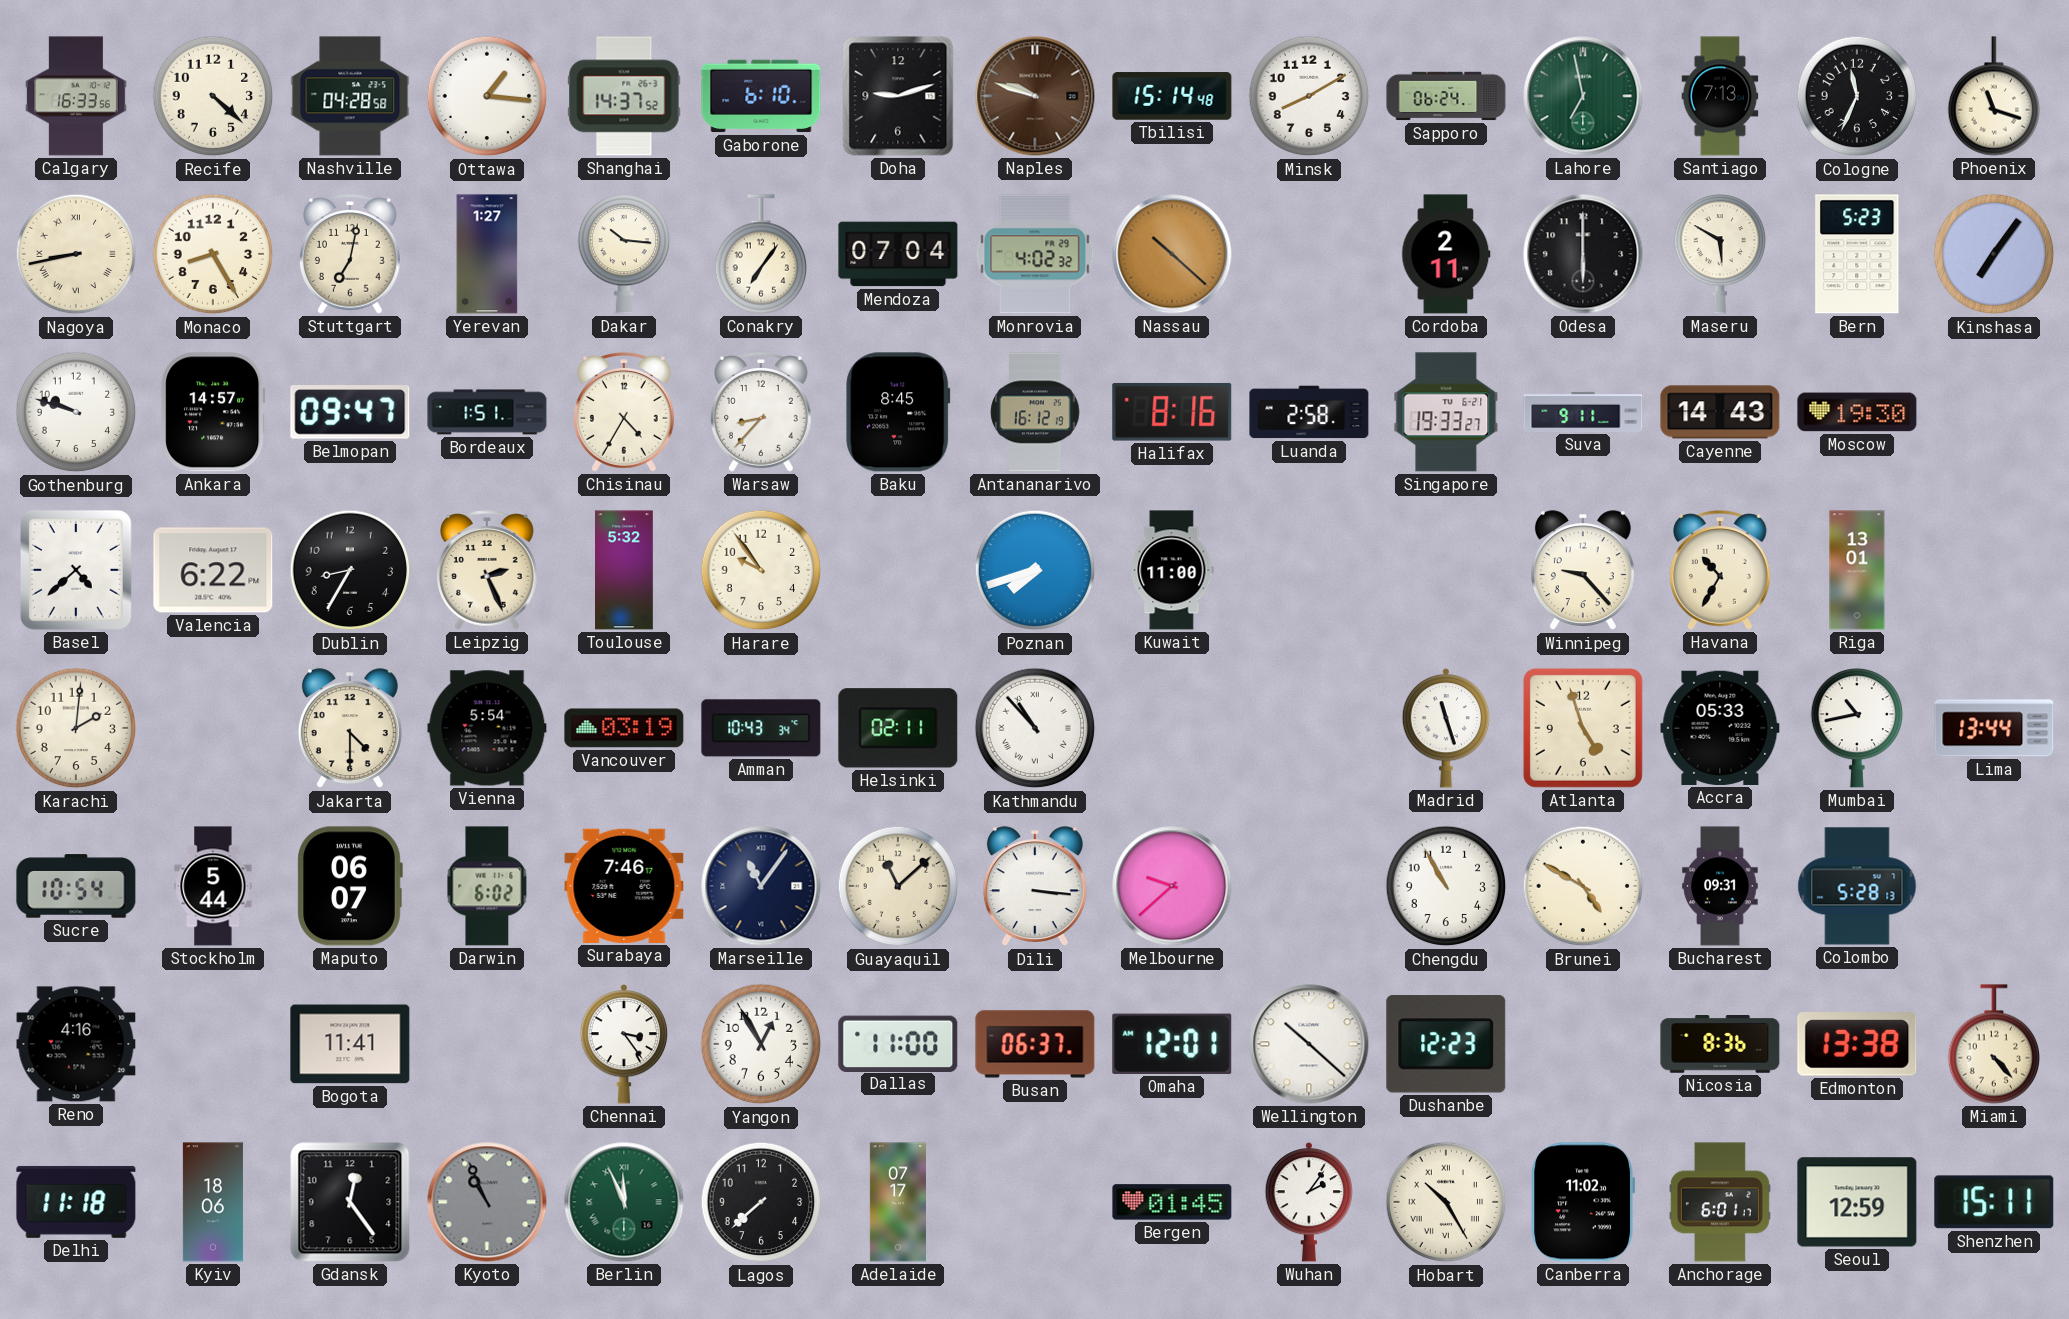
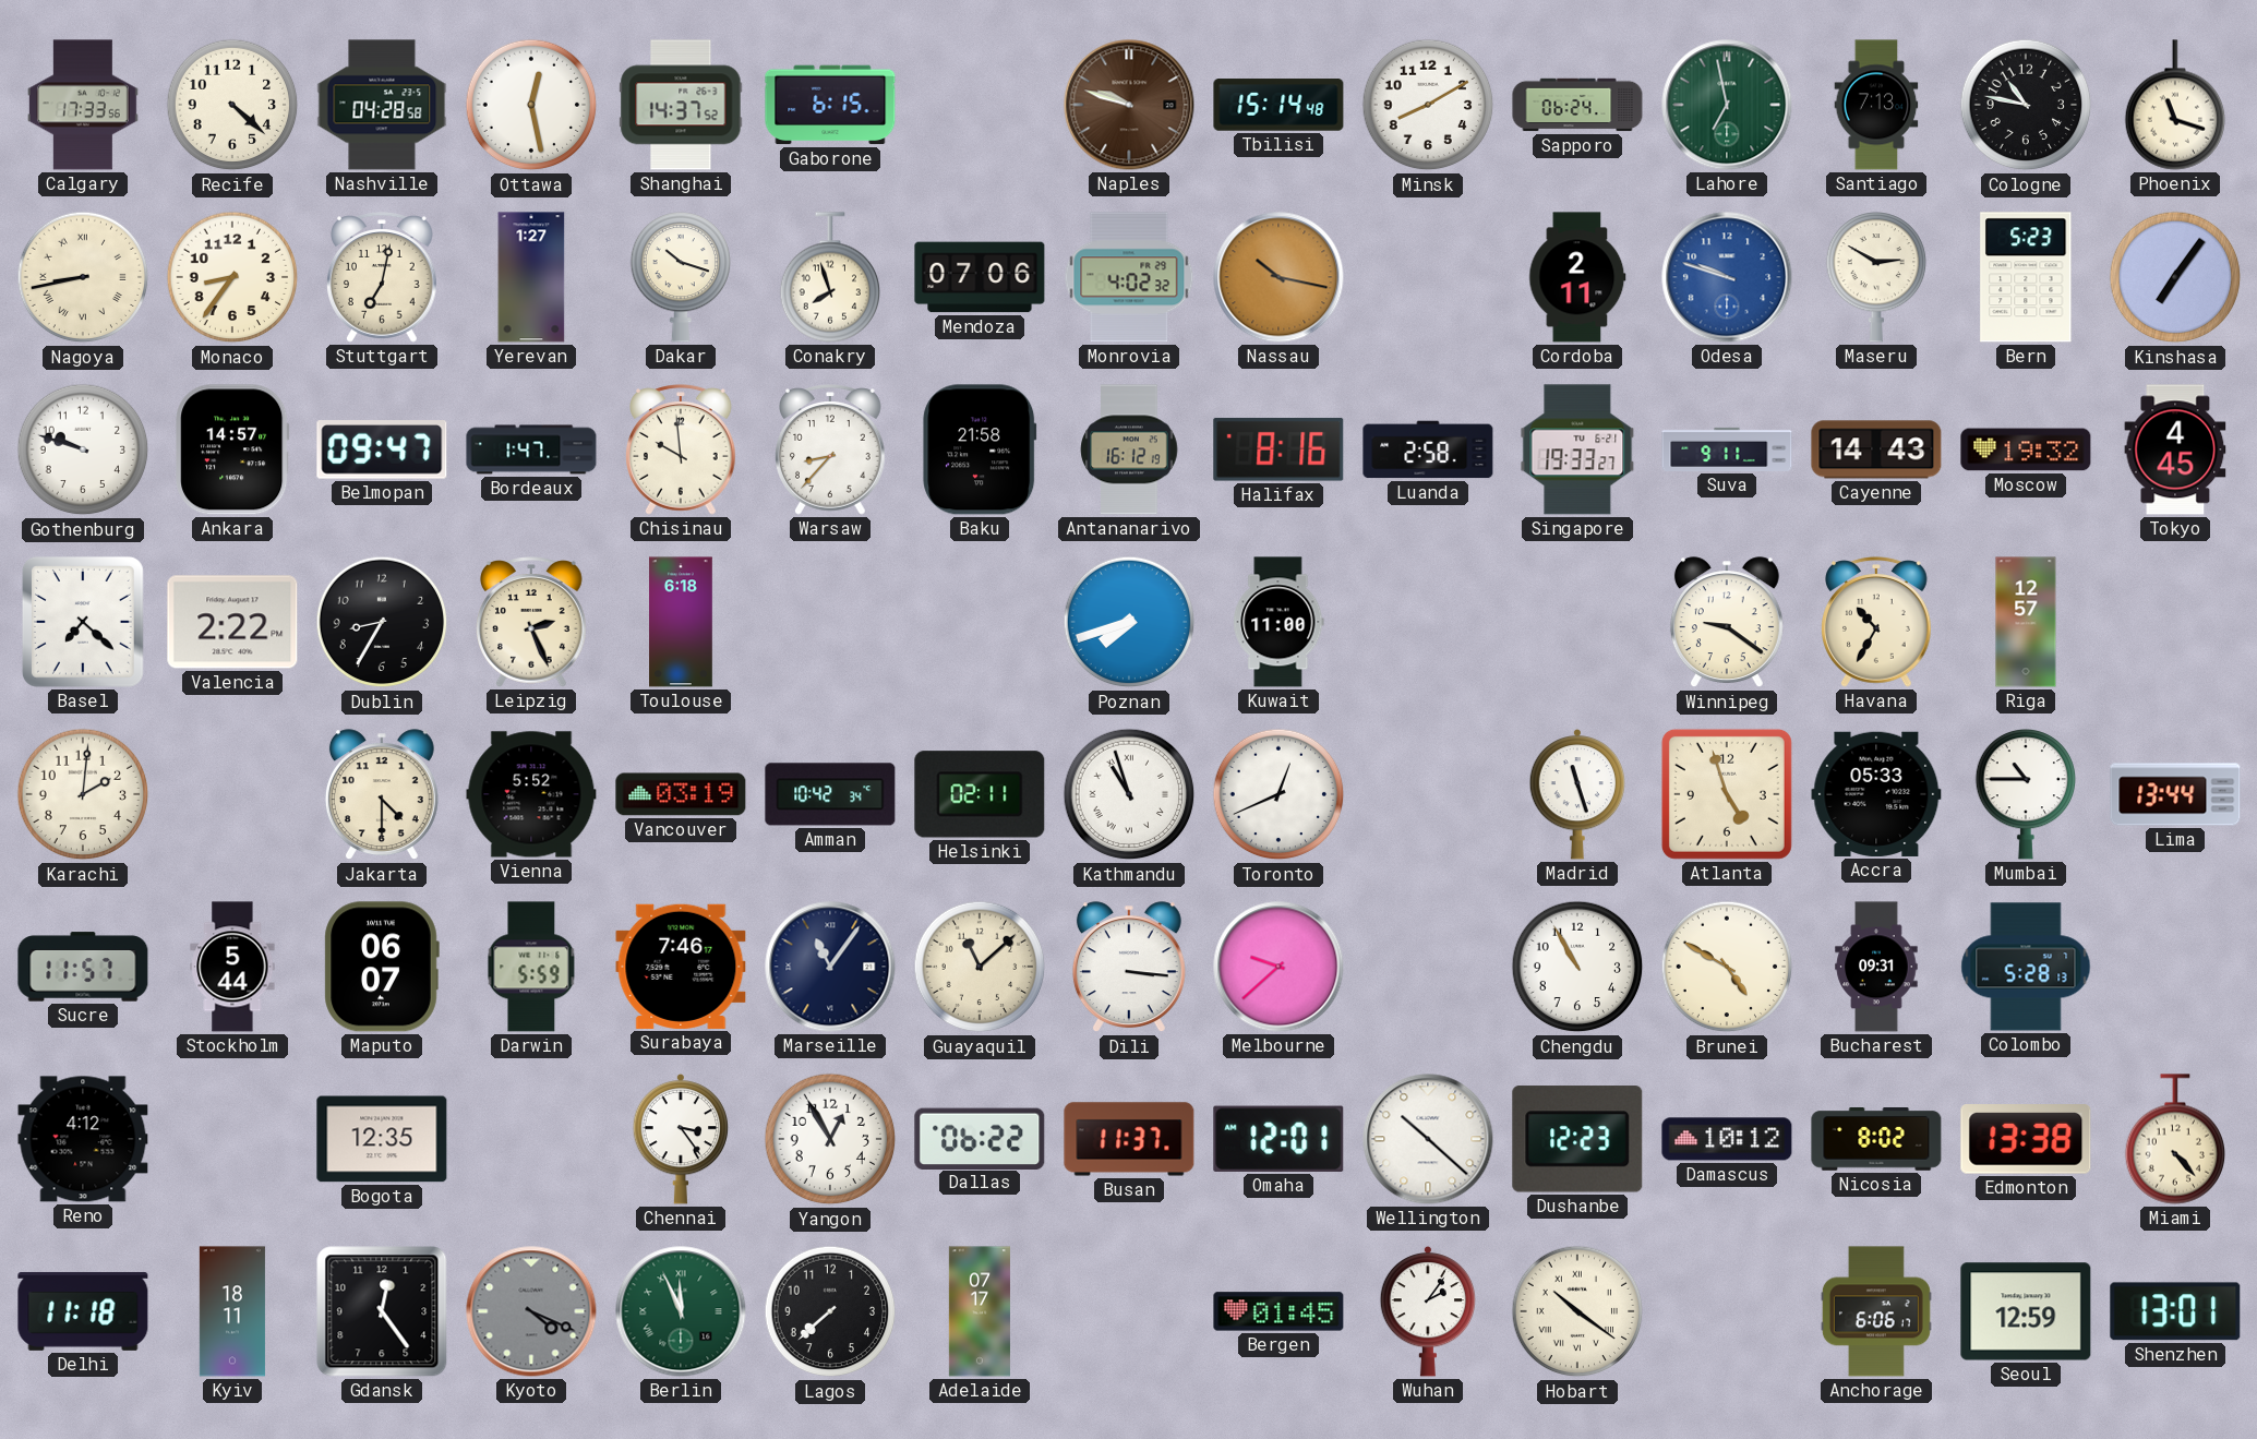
Calgary: 16:33 -> 17:33 (84, 105)
Ottawa: 1:16 -> 12:28 (531, 105)
Gaborone: 6:10 -> 6:15 (830, 105)
Doha: 9:12 -> none (898, 96)
Cologne: 11:34 -> 10:47 (2026, 105)
Monaco: 8:25 -> 8:36 (232, 277)
Dakar: 10:16 -> 10:18 (680, 278)
Conakry: 7:06 -> 7:57 (829, 277)
Mendoza: 07:04 -> 07:06 (980, 277)
Nassau: 10:22 -> 10:17 (1278, 277)
Odesa: 6:00 -> 9:48 (1727, 277)
Odesa dial: black -> blue (1727, 277)
Maseru: 5:50 -> 2:50 (1875, 278)
Bordeaux: 1:51 -> 1:47 (531, 449)
Chisinau: 4:35 -> 9:59 (681, 449)
Baku: 8:45 -> 21:58 (980, 449)
Moscow: 19:30 -> 19:32 (2026, 449)
Tokyo: none -> 4:45 (2175, 449)
Basel: 4:38 -> 7:22 (83, 622)
Valencia: 6:22 -> 2:22 (232, 622)
Toulouse: 5:32 -> 6:18 (682, 622)
Harare: 9:54 -> none (761, 570)
Winnipeg: 9:23 -> 9:21 (1727, 623)
Riga: 13:01 -> 12:57 (2026, 622)
Vienna: 5:54 -> 5:52 (531, 794)
Amman: 10:43 -> 10:42 (830, 794)
Kathmandu: 10:53 -> 10:57 (1129, 794)
Toronto: none -> 12:41 (1278, 794)
Mumbai: 10:43 -> 10:45 (2025, 795)
Sucre: 10:54 -> 11:57 (83, 967)
Darwin: 6:02 -> 5:59 (531, 967)
Reno: 4:16 -> 4:12 (83, 1139)
Bogota: 11:41 -> 12:35 (382, 1139)
Dallas: 11:00 -> 06:22 (980, 1138)
Busan: 06:37 -> 11:37 (1129, 1139)
Damascus: none -> 10:12 (1727, 1139)
Nicosia: 8:36 -> 8:02 (1876, 1140)
Kyiv: 18:06 -> 18:11 (232, 1311)
Kyoto: 10:56 -> 4:19 (531, 1311)
Hobart: 10:25 -> 10:21 (1577, 1311)
Canberra: 11:02 -> none (1583, 1202)
Anchorage: 6:01 -> 6:06 (1876, 1311)
Shenzhen: 15:11 -> 13:01 (2175, 1311)
